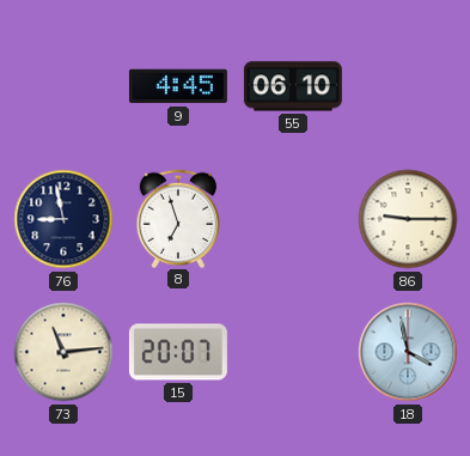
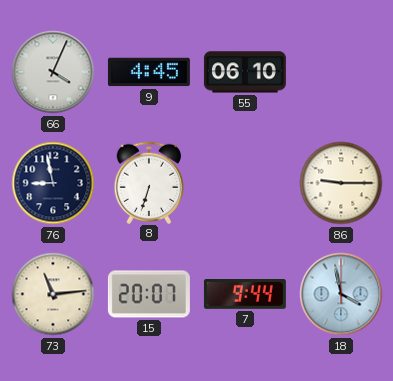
66: none -> 4:04 (53, 72)
8: 6:57 -> 6:33 (149, 182)
7: none -> 9:44 (245, 295)
